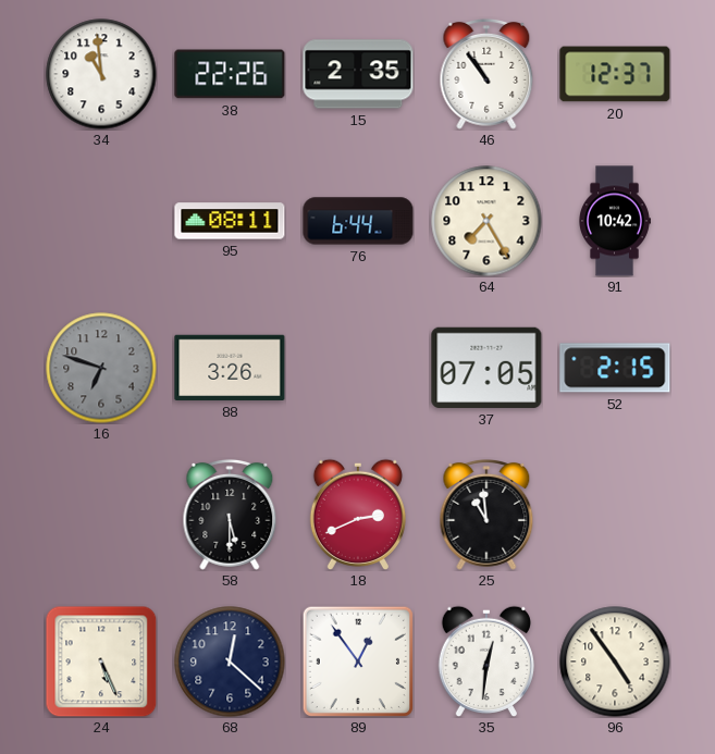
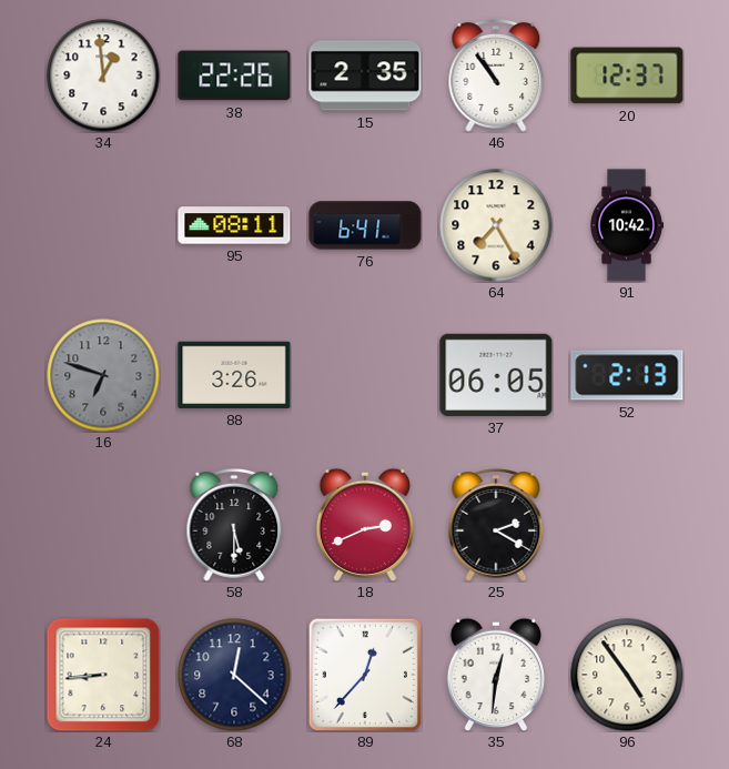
34: 10:59 -> 12:59 (103, 75)
76: 6:44 -> 6:41 (365, 225)
37: 07:05 -> 06:05 (496, 375)
52: 2:15 -> 2:13 (627, 375)
25: 10:59 -> 2:20 (496, 525)
24: 5:26 -> 8:44 (103, 675)
89: 12:54 -> 12:37 (364, 674)
